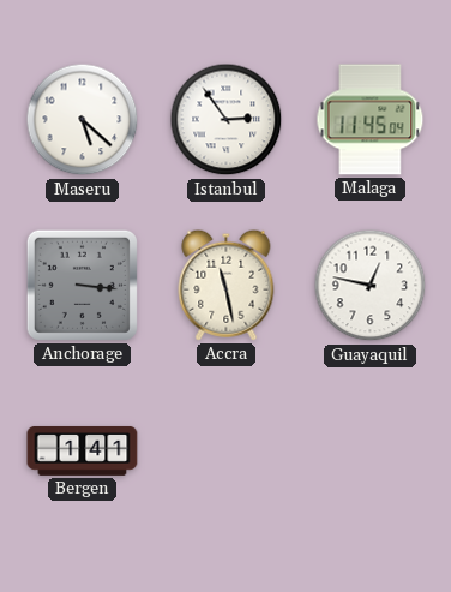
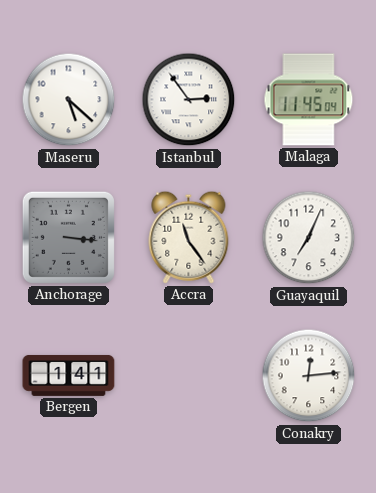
Accra: 11:28 -> 11:24 (189, 237)
Guayaquil: 12:47 -> 7:04 (309, 238)
Conakry: none -> 12:14 (309, 376)
